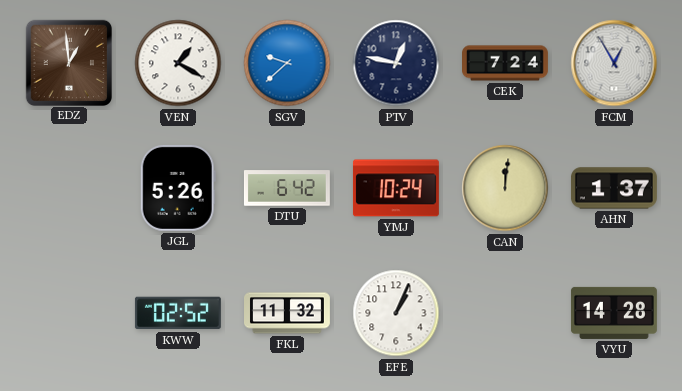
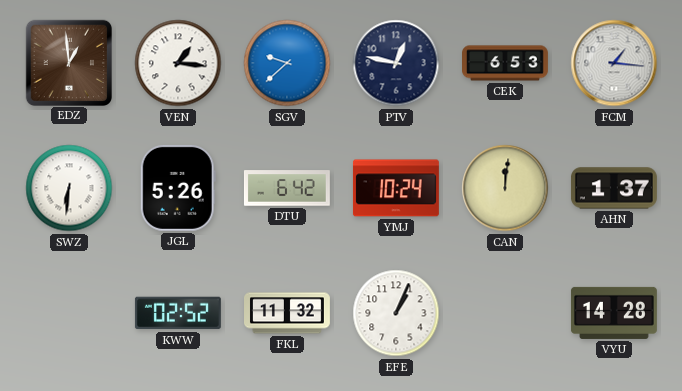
VEN: 1:20 -> 1:16 (178, 63)
CEK: 7:24 -> 6:53 (506, 63)
FCM: 12:55 -> 1:16 (614, 63)
SWZ: none -> 6:31 (69, 188)
